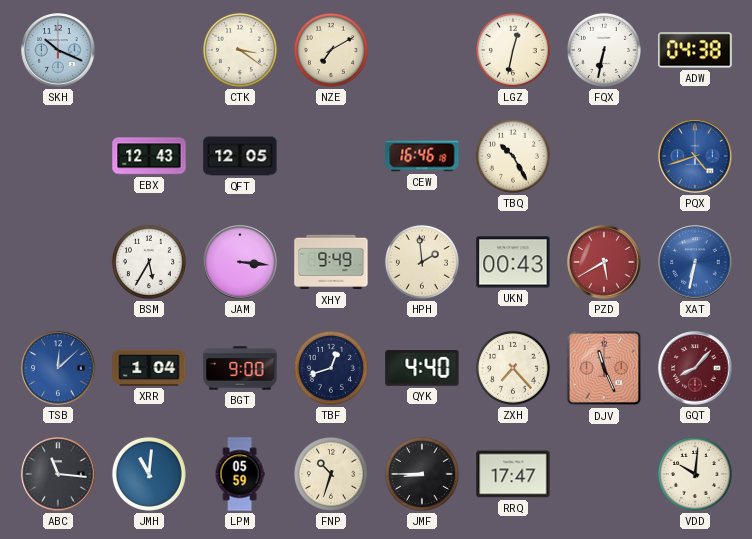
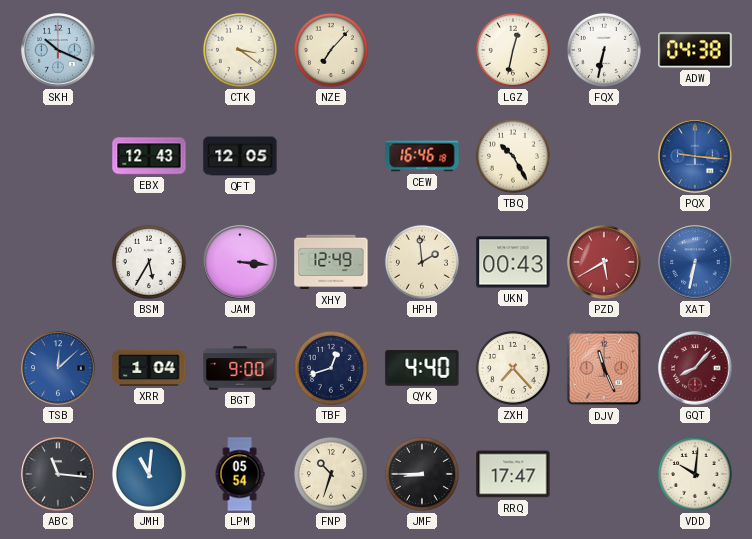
NZE: 7:10 -> 7:07 (331, 50)
PQX: 4:42 -> 9:16 (695, 156)
XHY: 9:49 -> 12:49 (331, 262)
LPM: 05:59 -> 05:54 (240, 474)
